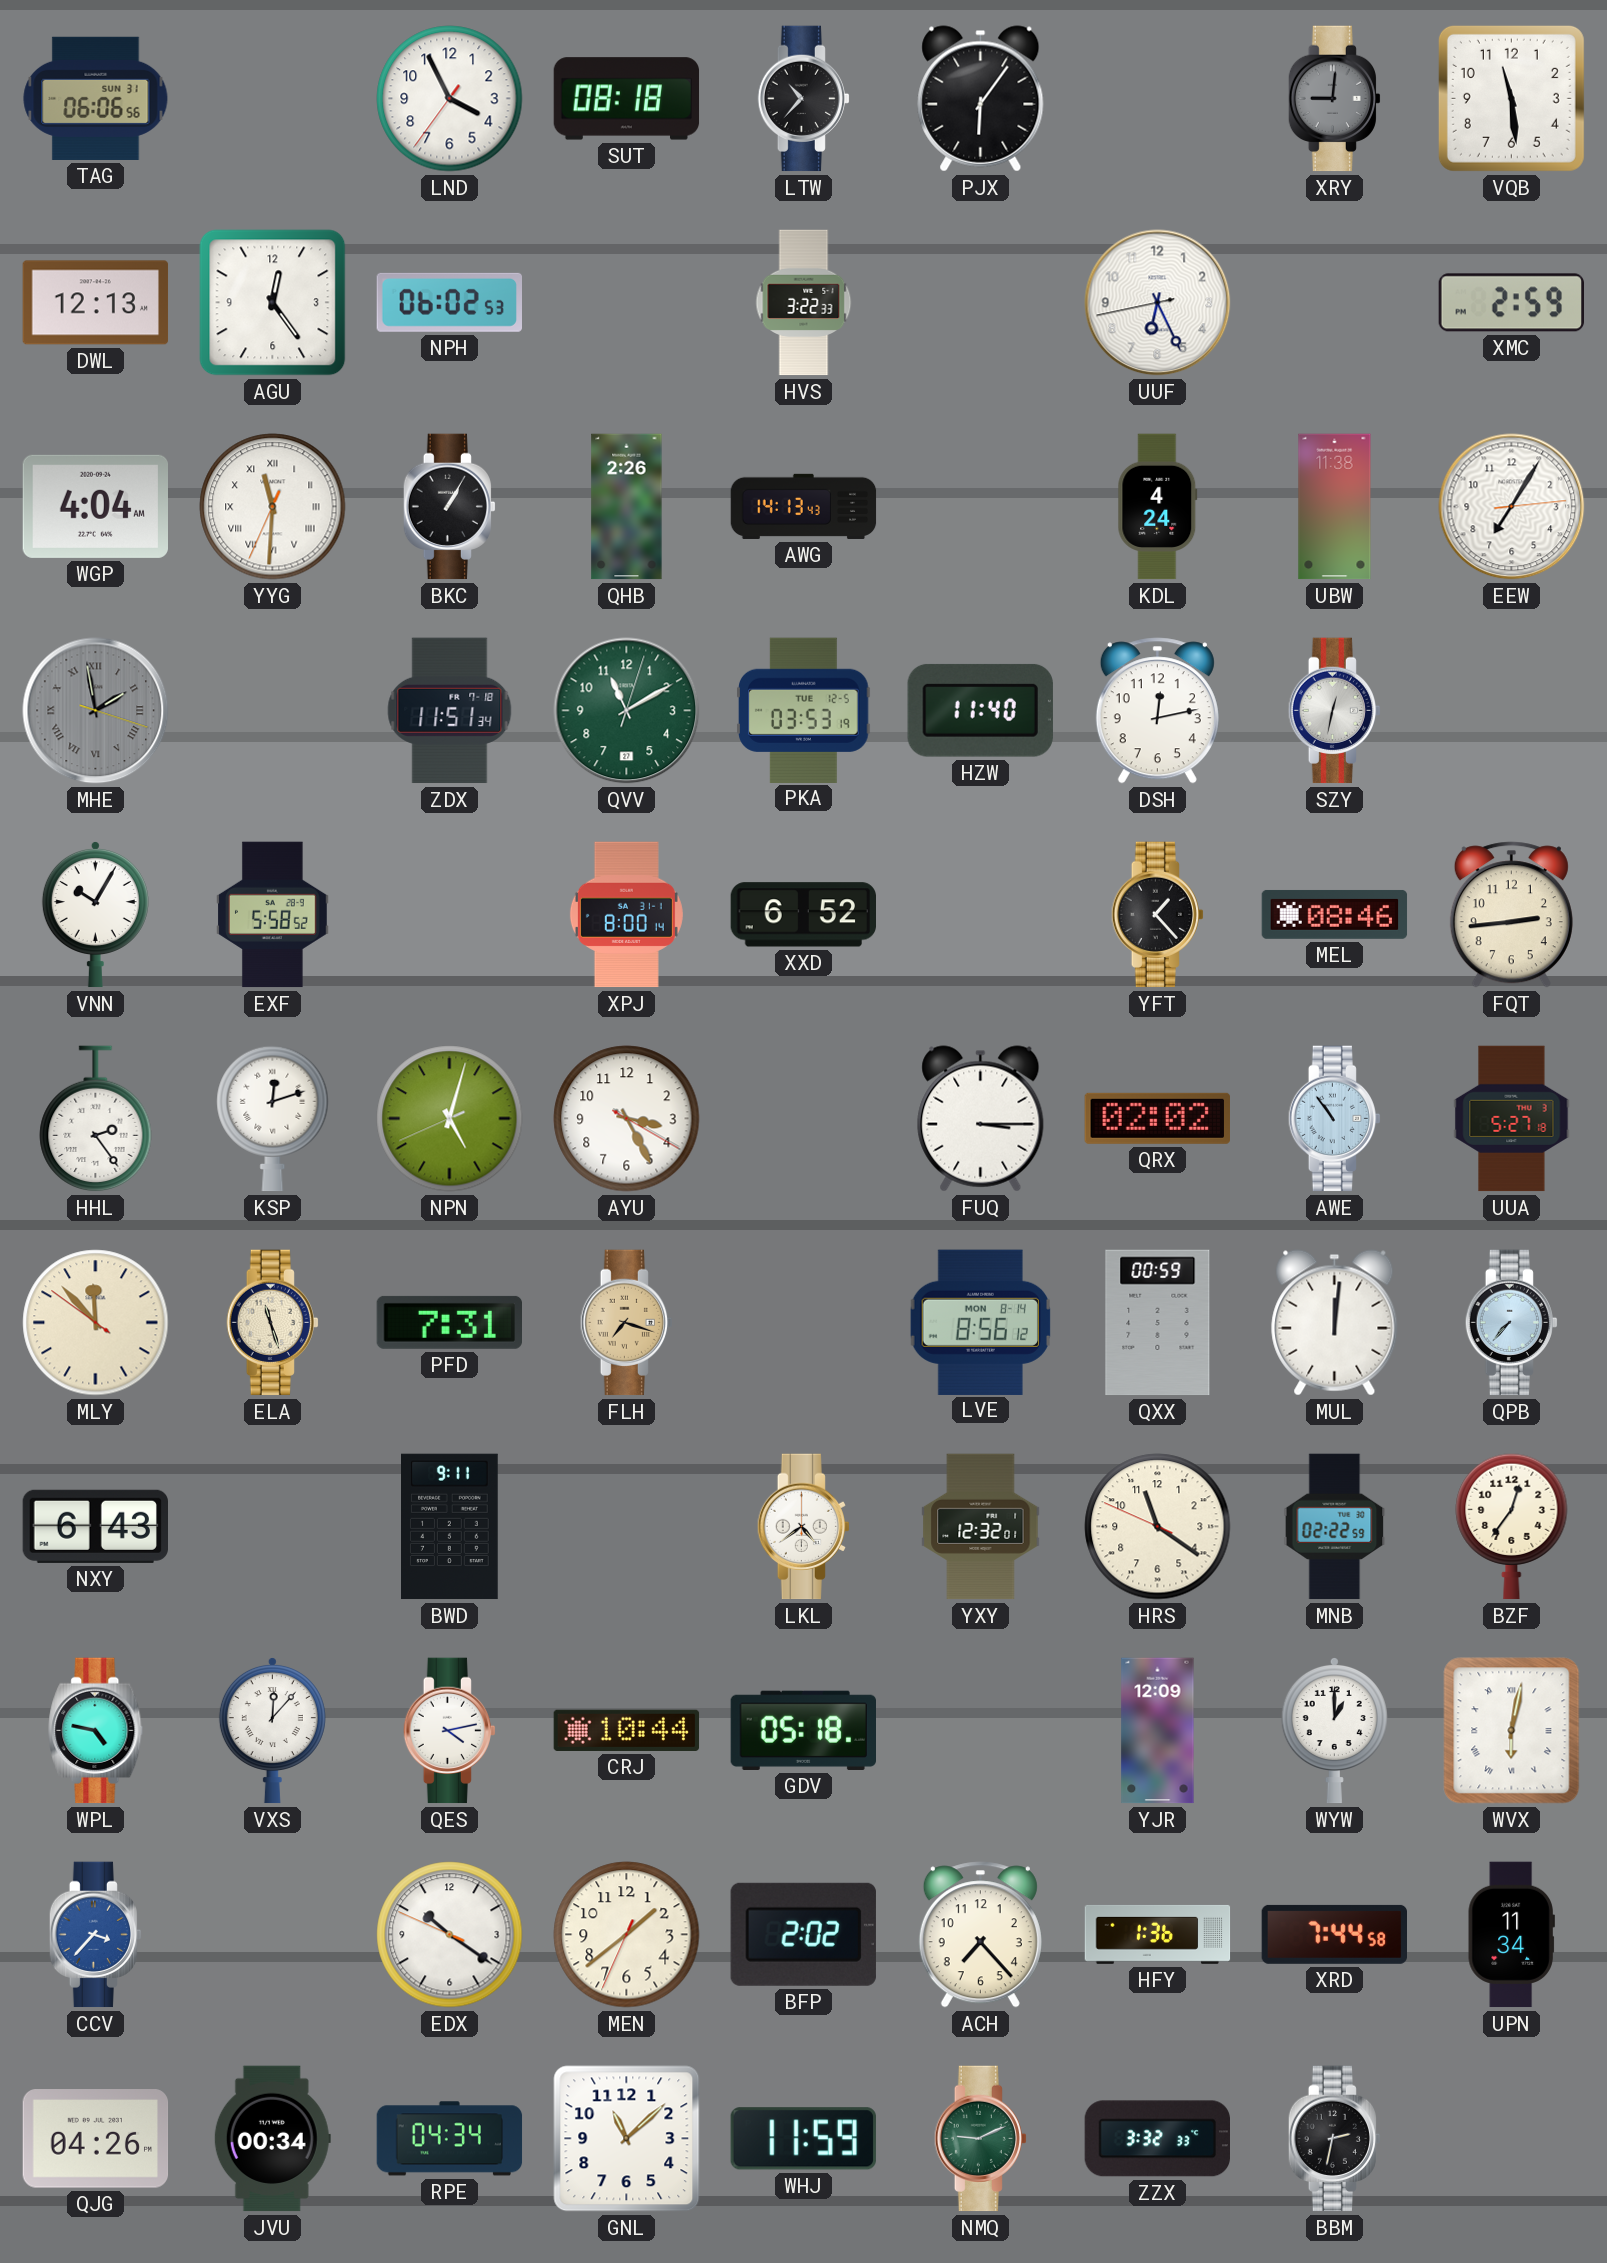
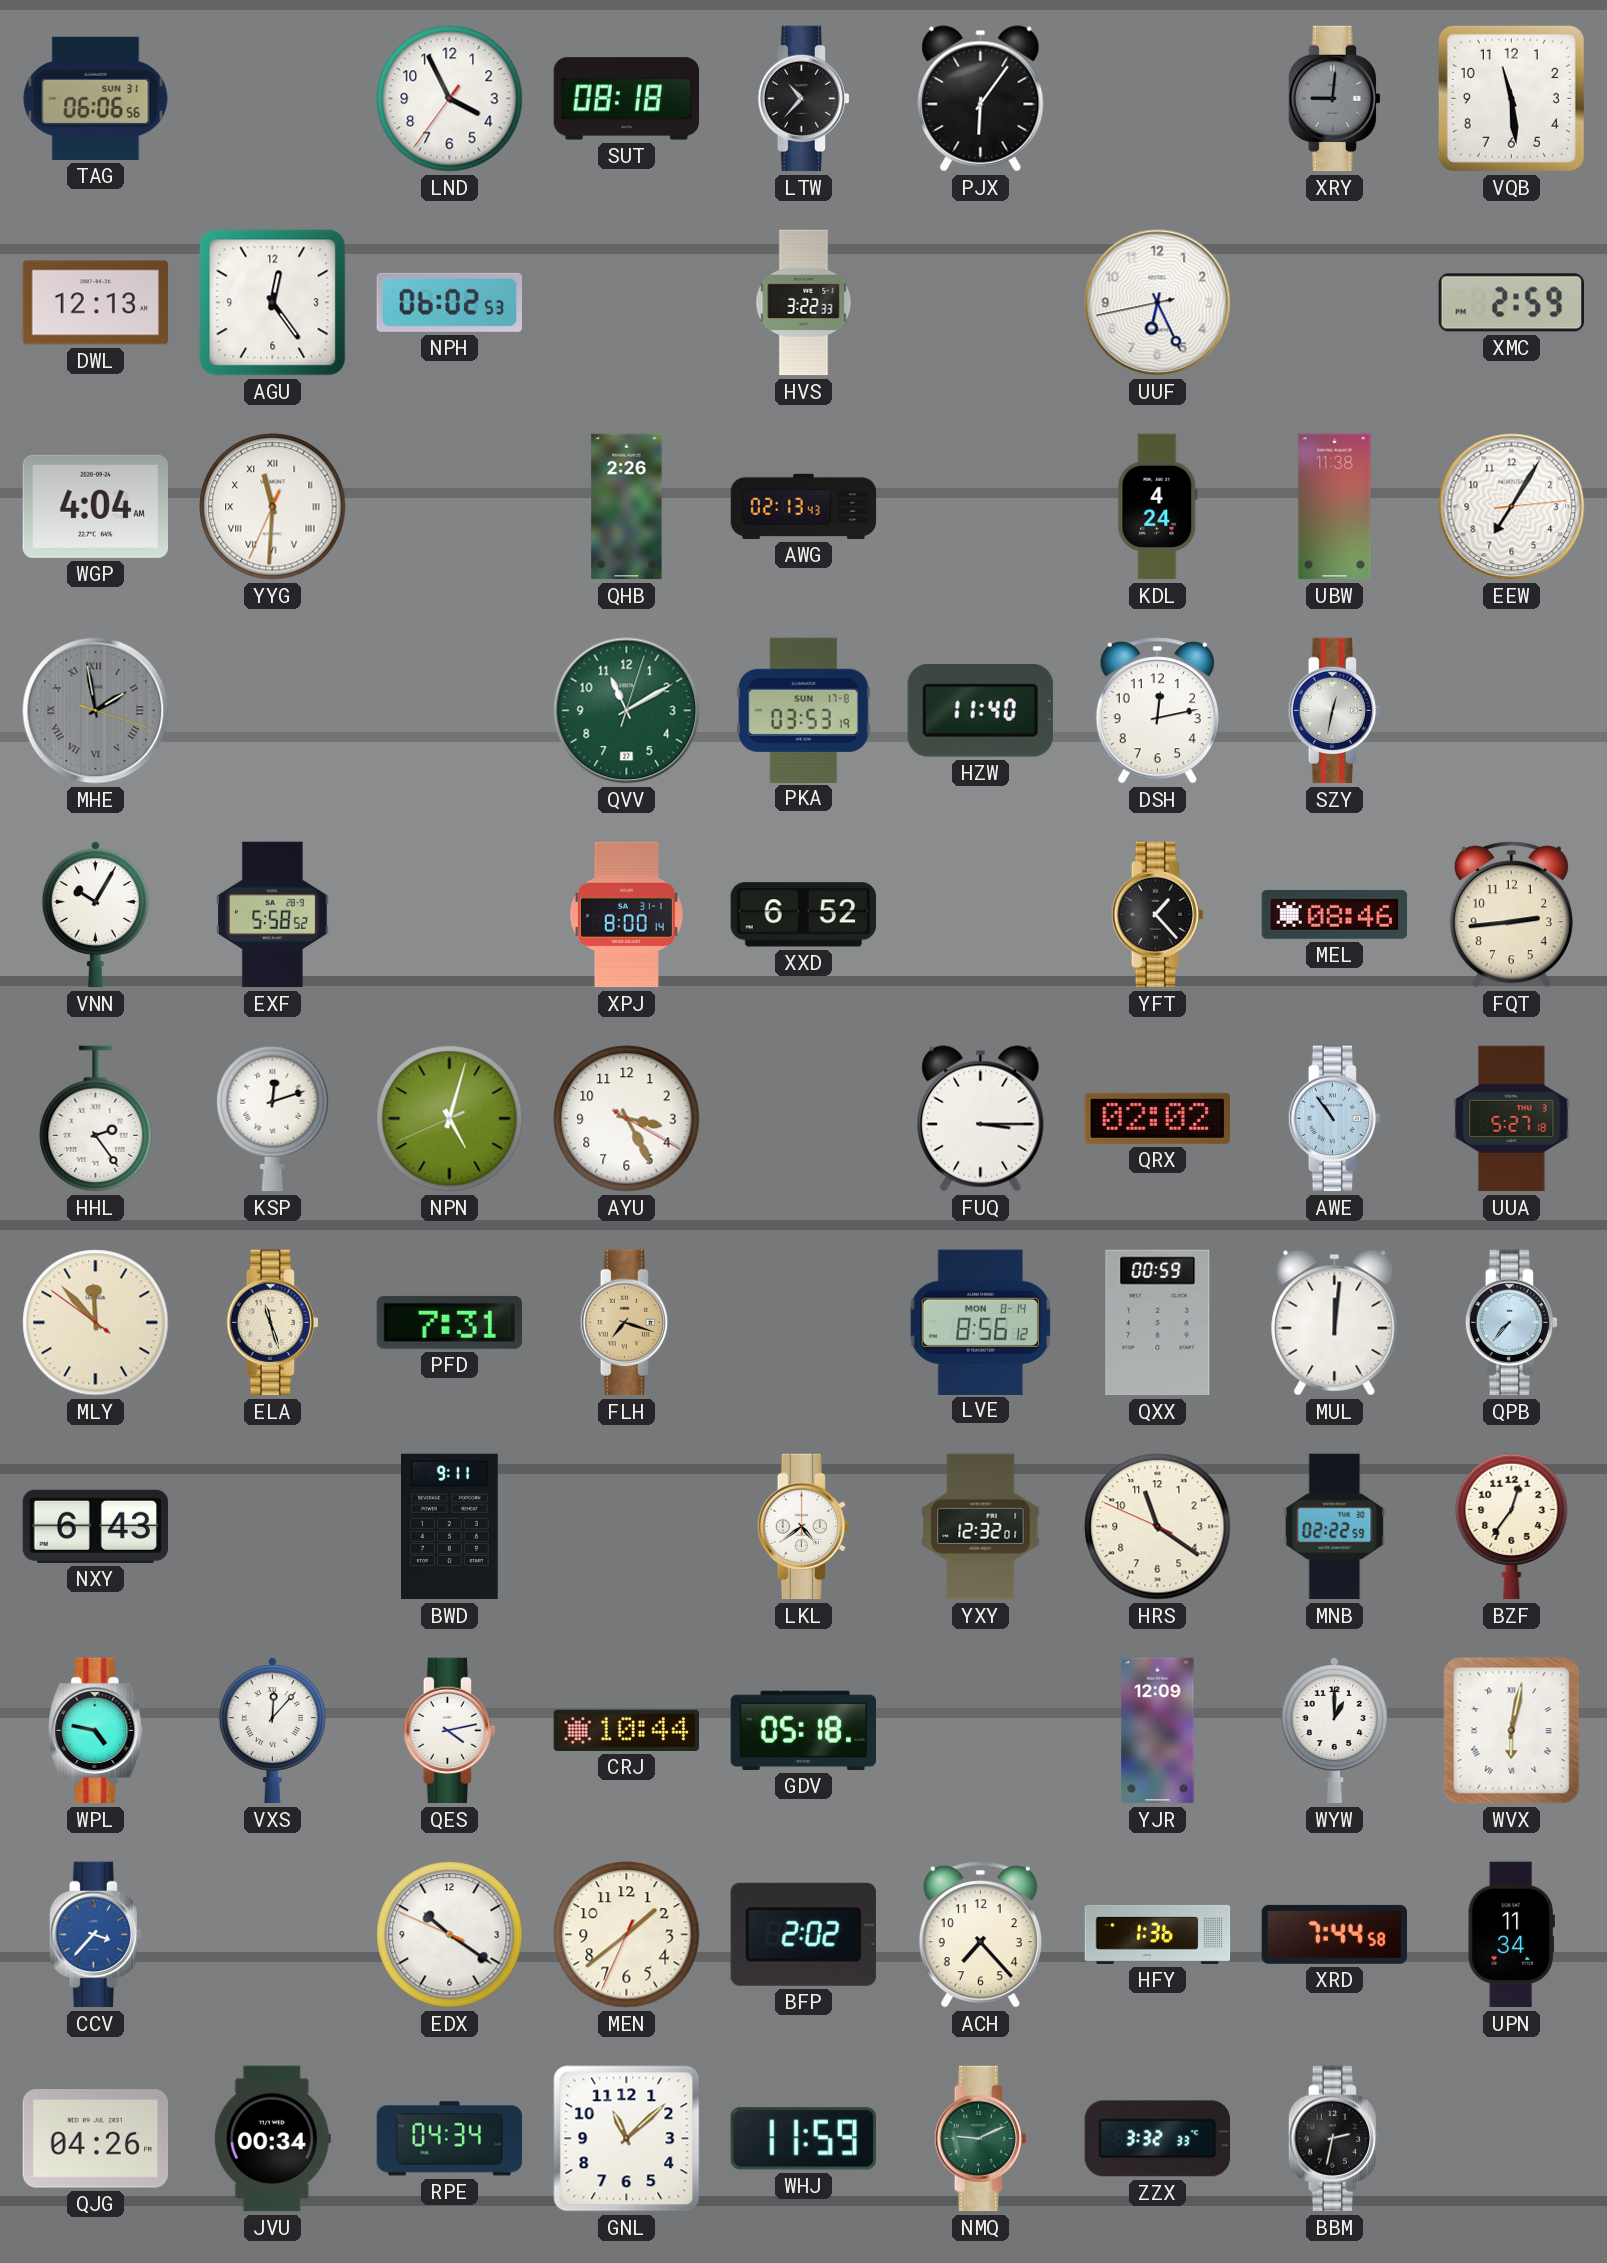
BKC: 1:05 -> none (449, 507)
AWG: 14:13 -> 02:13 (804, 506)
ZDX: 11:51 -> none (450, 711)
PKA date: TUE 12-5 -> SUN 17-8 (804, 710)
